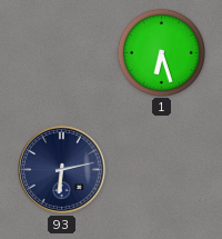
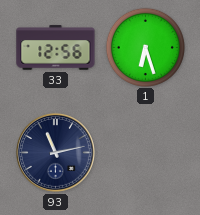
33: none -> 12:56 (56, 48)
93: 6:13 -> 11:13 (55, 152)
